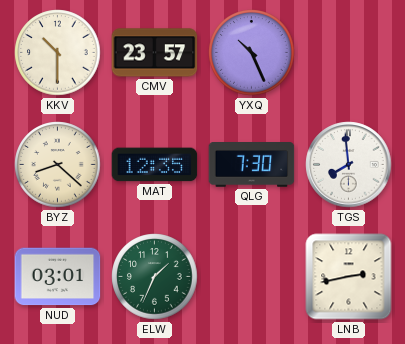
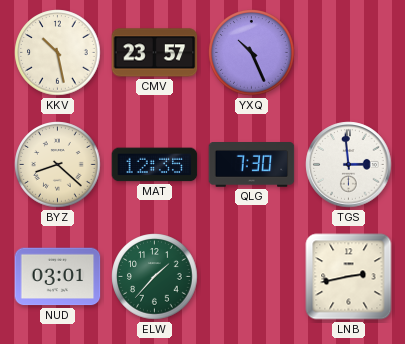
KKV: 10:30 -> 10:28 (58, 53)
TGS: 7:59 -> 2:59 (349, 165)
ELW: 1:34 -> 1:37 (155, 277)
